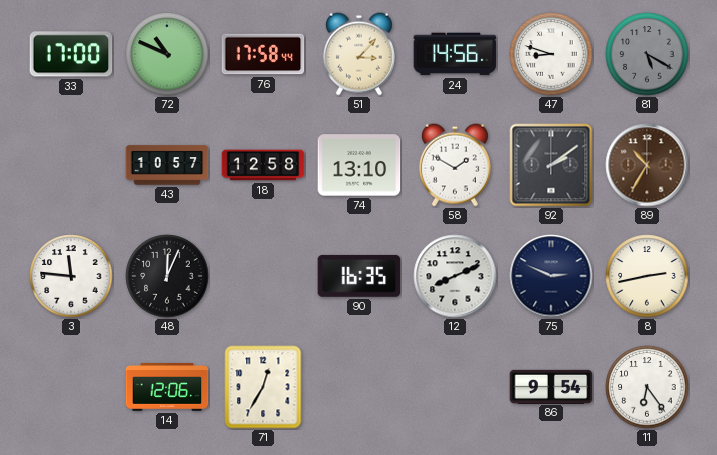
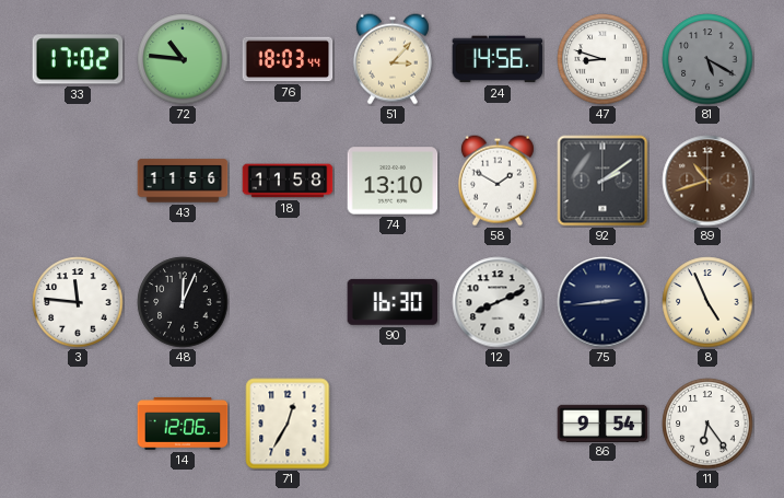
33: 17:00 -> 17:02 (78, 59)
72: 10:49 -> 10:46 (183, 59)
76: 17:58 -> 18:03 (288, 59)
43: 10:57 -> 11:56 (183, 181)
18: 12:58 -> 11:58 (288, 181)
89: 10:35 -> 10:42 (707, 181)
90: 16:35 -> 16:30 (393, 302)
75: 2:49 -> 2:44 (602, 302)
8: 2:43 -> 4:56 (707, 302)
